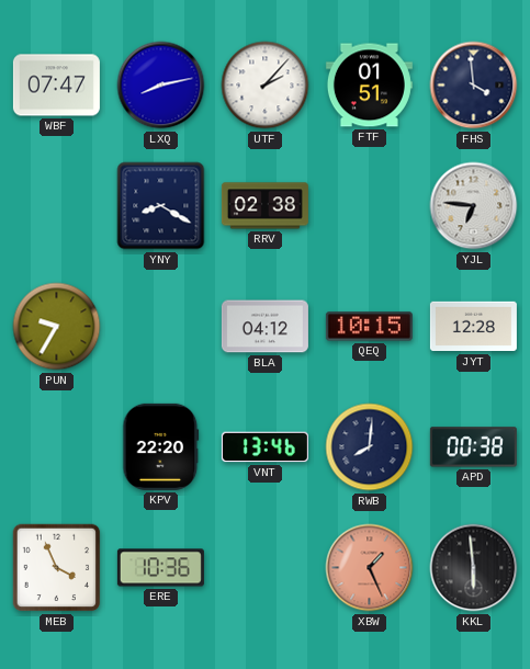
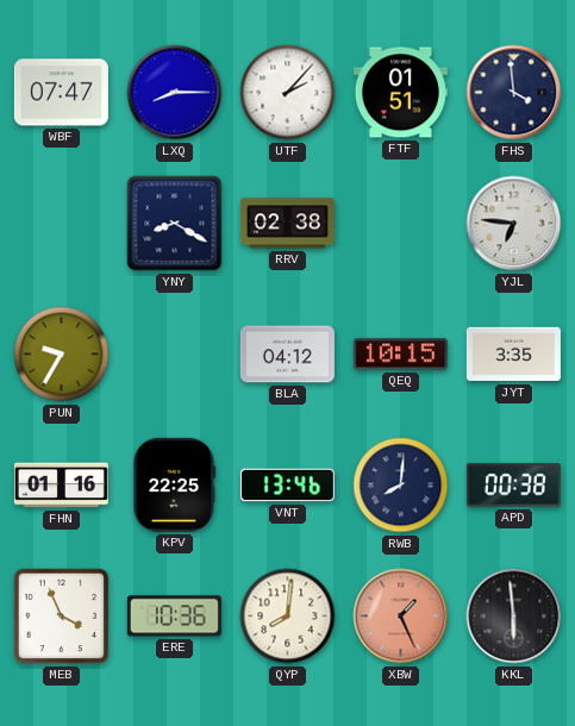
LXQ: 8:13 -> 8:15 (175, 93)
JYT: 12:28 -> 3:35 (513, 355)
FHN: none -> 01:16 (61, 486)
KPV: 22:20 -> 22:25 (175, 484)
QYP: none -> 8:01 (288, 617)
